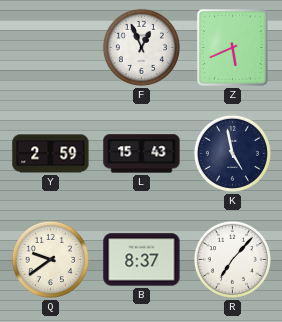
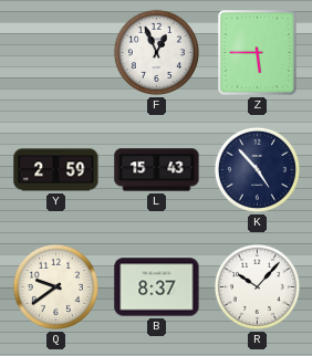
Z: 5:41 -> 5:45 (258, 53)
K: 4:58 -> 4:53 (257, 169)
R: 7:07 -> 10:07 (257, 286)
